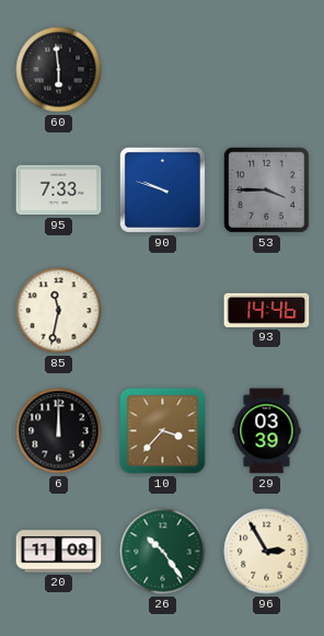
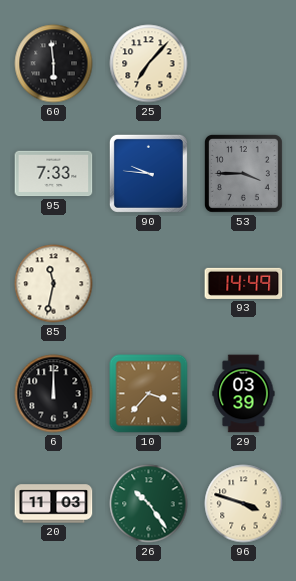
25: none -> 7:07 (149, 64)
90: 9:48 -> 9:46 (148, 173)
93: 14:46 -> 14:49 (244, 283)
20: 11:08 -> 11:03 (54, 504)
96: 2:55 -> 3:48 (244, 504)
